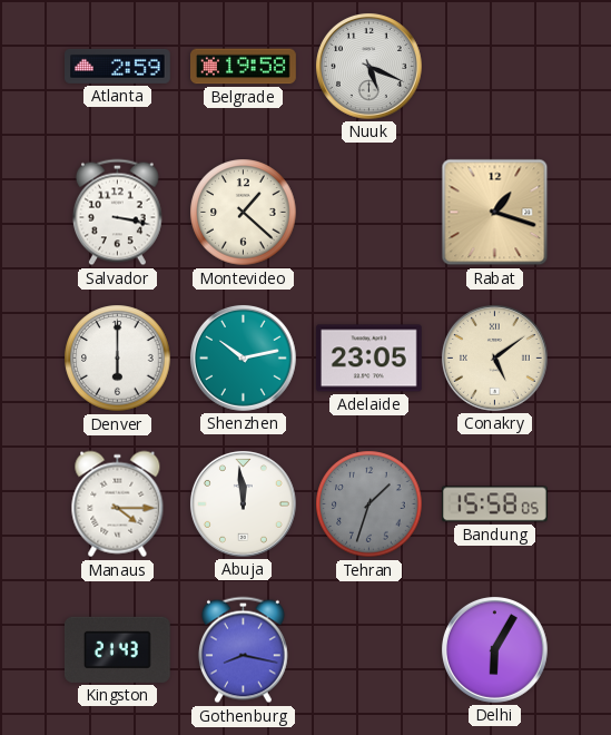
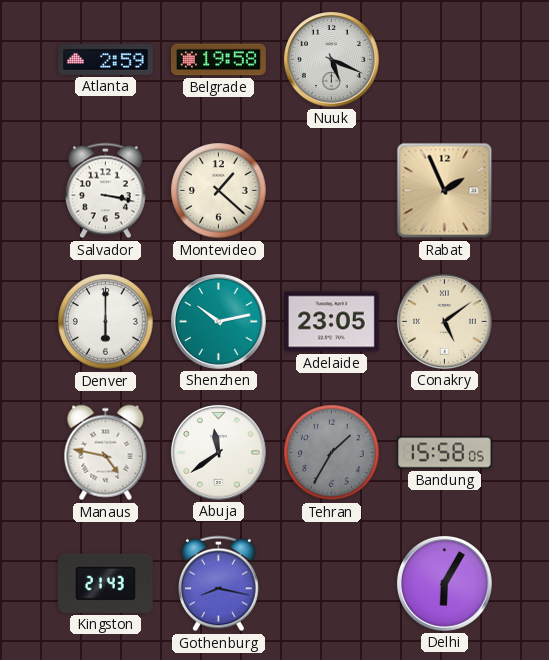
Rabat: 1:18 -> 1:56 (445, 191)
Manaus: 4:15 -> 4:47 (106, 453)
Abuja: 11:59 -> 11:39 (218, 452)
Tehran: 1:33 -> 1:35 (332, 453)
